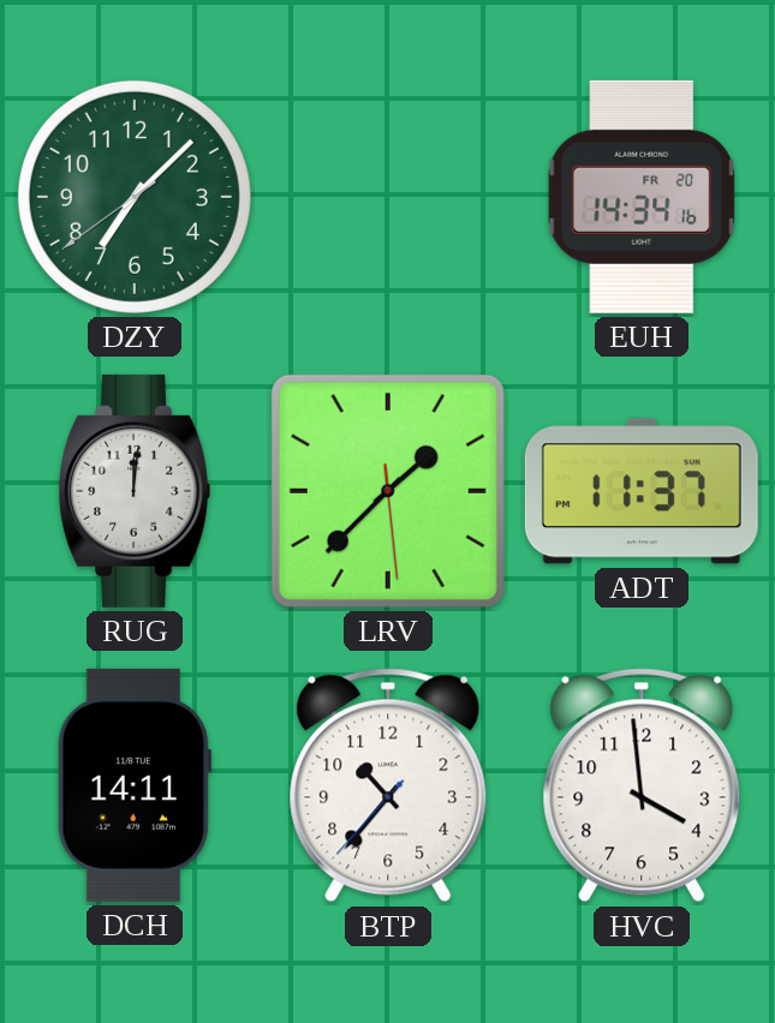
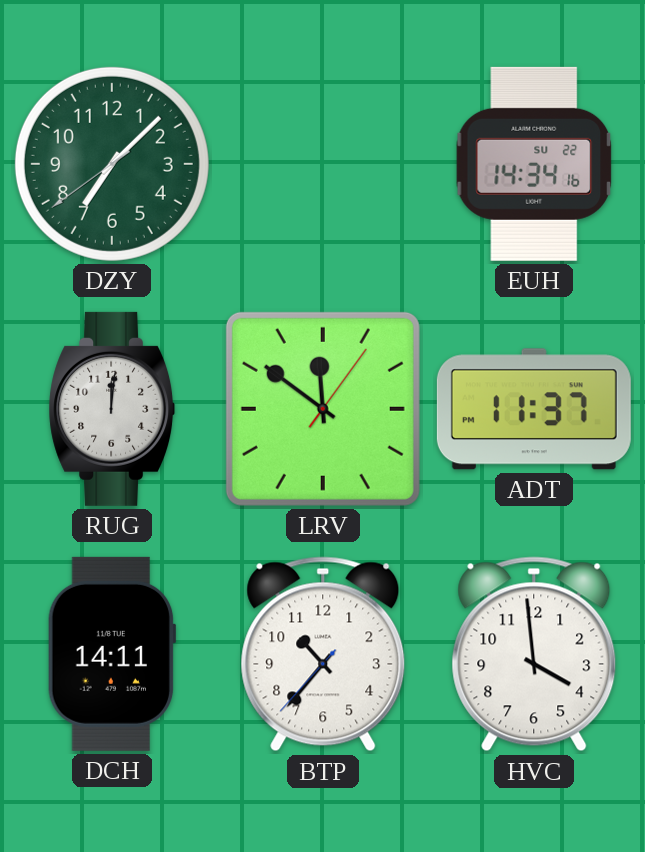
EUH date: FR 20 -> SU 22 (534, 164)
LRV: 1:37 -> 11:51 (323, 409)
